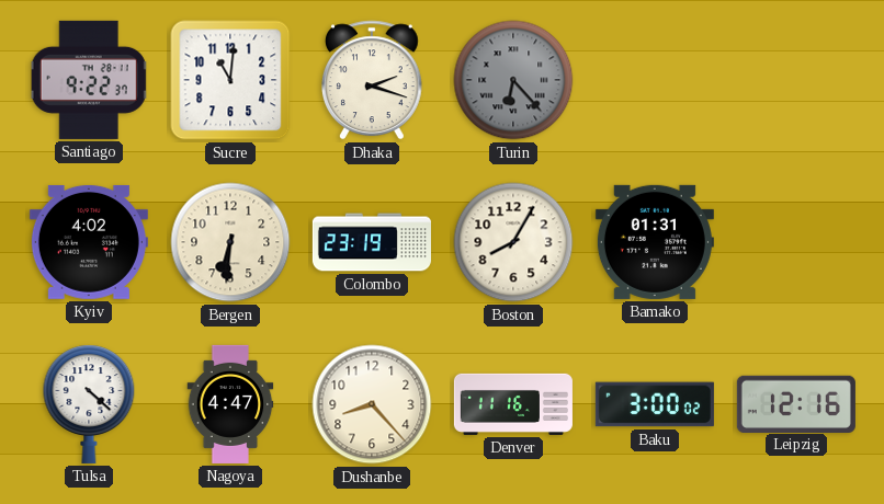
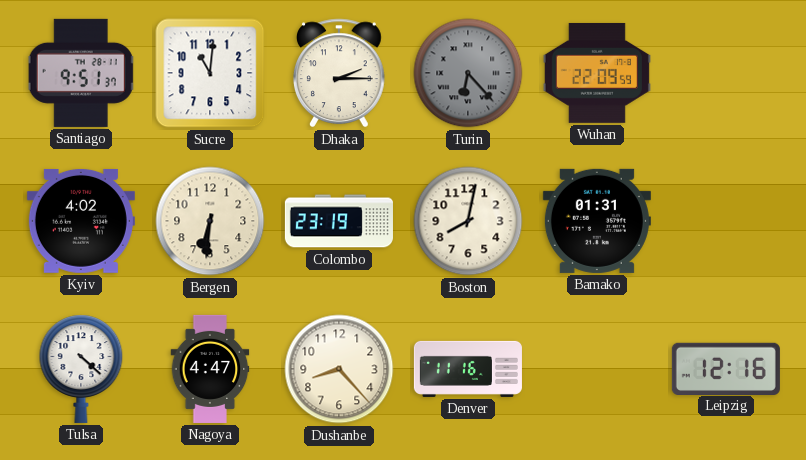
Santiago: 9:22 -> 9:51 (81, 73)
Dhaka: 2:18 -> 2:15 (340, 73)
Wuhan: none -> 22:09 (597, 73)
Boston: 8:05 -> 8:02 (468, 221)
Baku: 3:00 -> none (655, 404)
